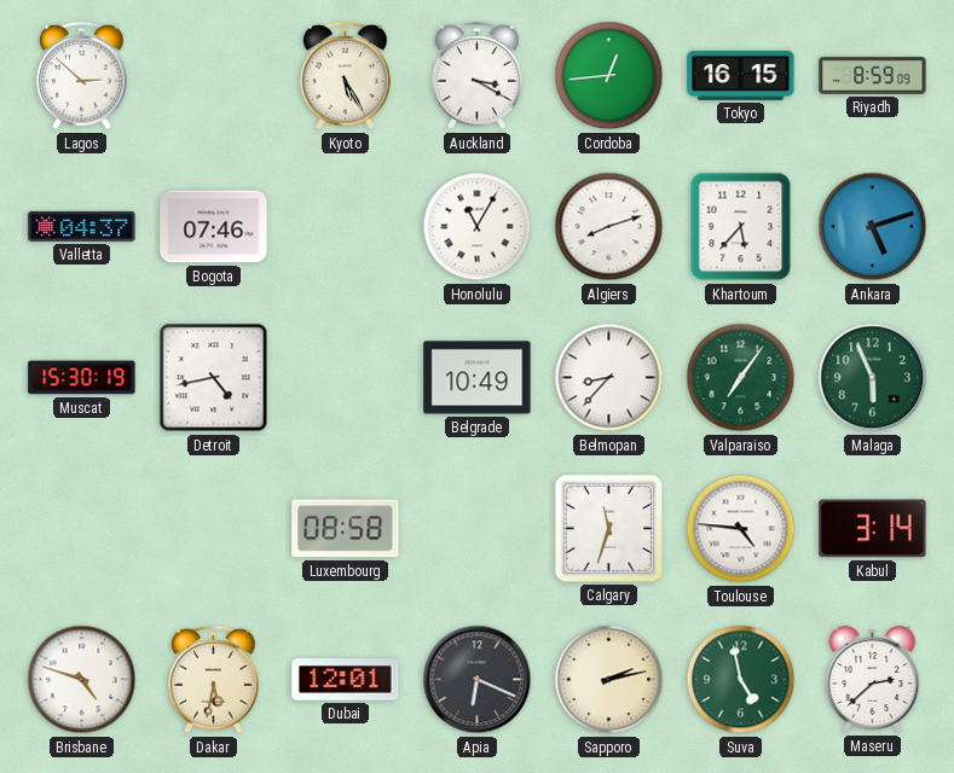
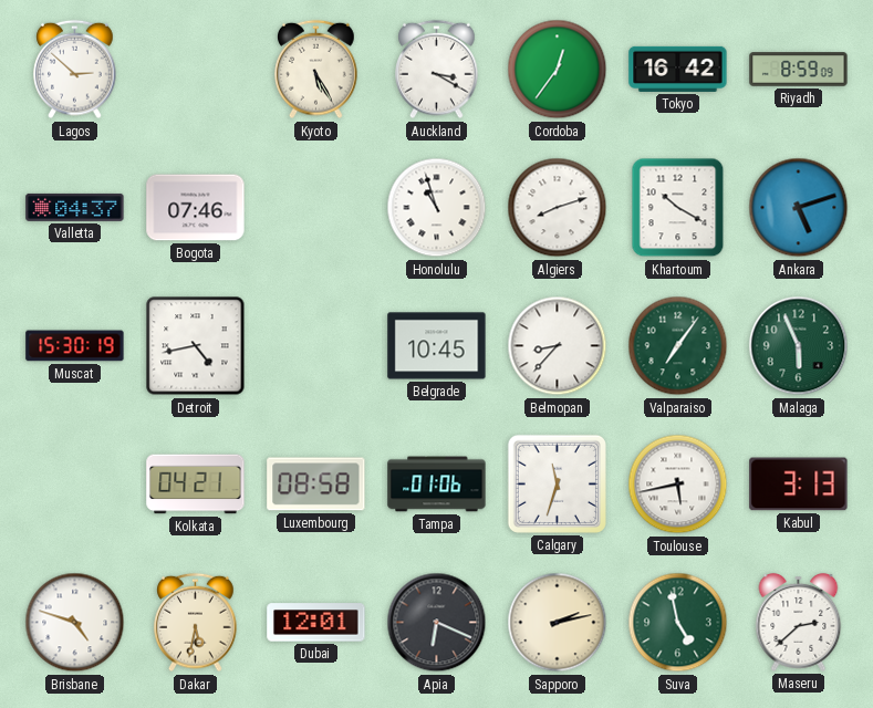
Cordoba: 12:44 -> 12:36 (558, 70)
Tokyo: 16:15 -> 16:42 (678, 69)
Honolulu: 11:05 -> 10:57 (437, 208)
Khartoum: 5:37 -> 10:20 (678, 208)
Belgrade: 10:49 -> 10:45 (437, 346)
Kolkata: none -> 04:21 (196, 485)
Tampa: none -> 01:06 (437, 485)
Toulouse: 4:46 -> 5:43 (678, 485)
Kabul: 3:14 -> 3:13 (799, 485)
